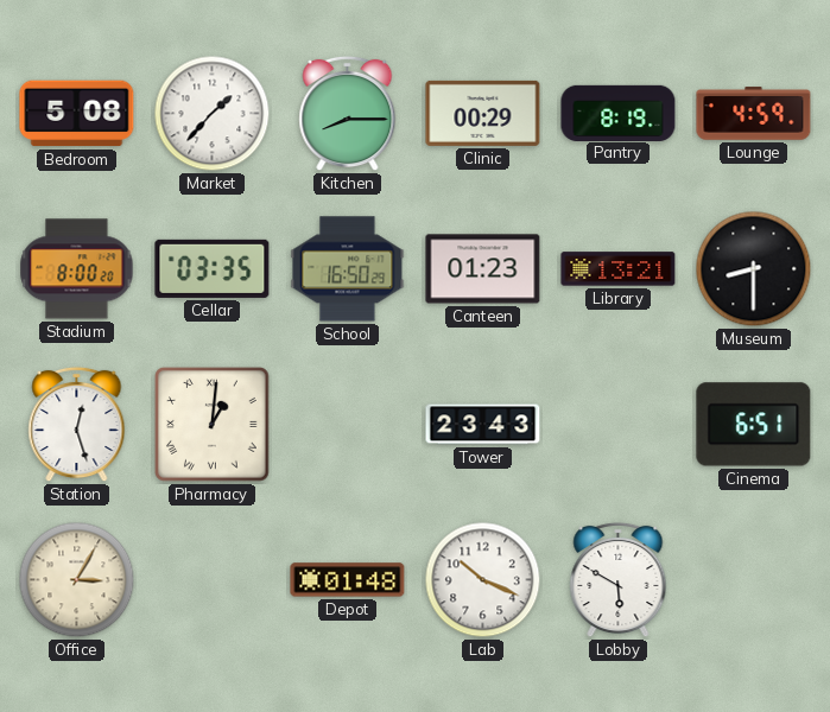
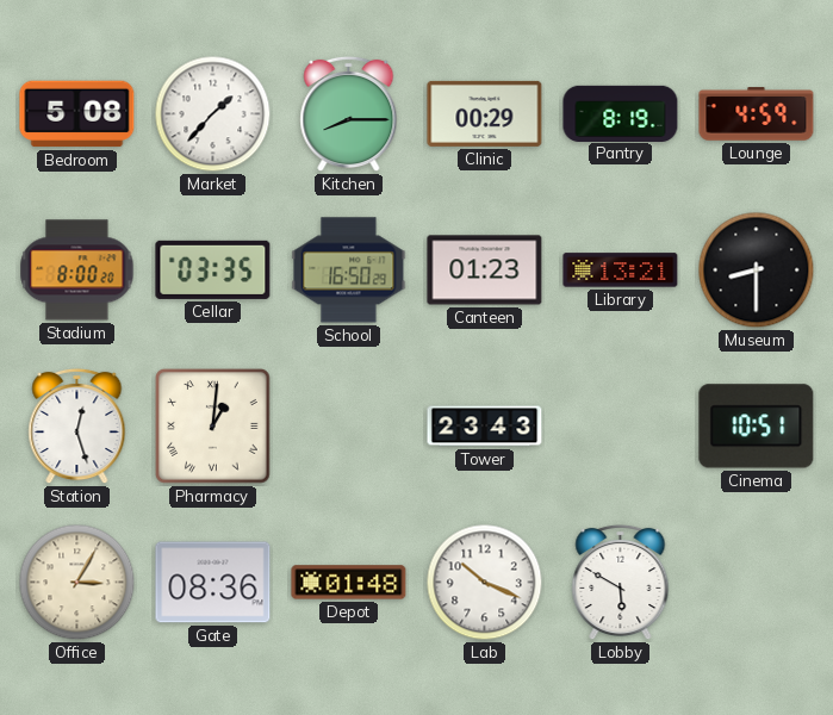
Cinema: 6:51 -> 10:51 (757, 427)
Gate: none -> 08:36 (213, 583)
